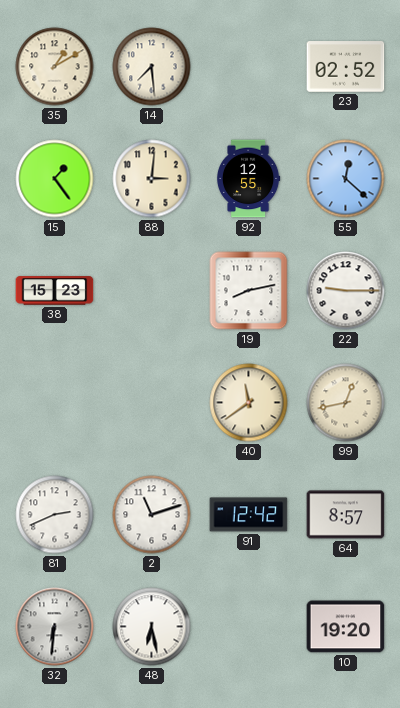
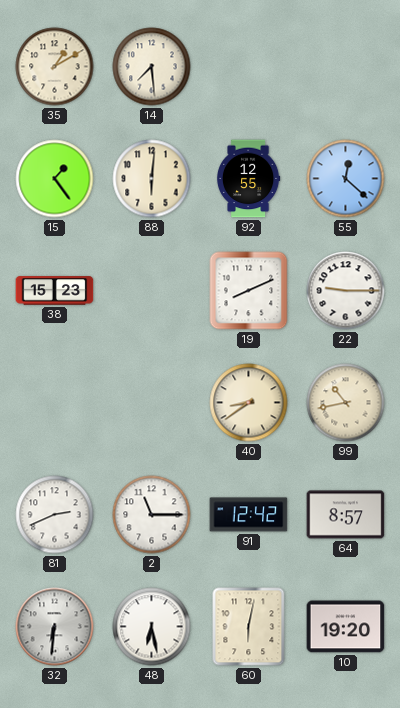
23: 02:52 -> none (346, 67)
88: 3:01 -> 6:01 (152, 179)
19: 8:13 -> 8:11 (249, 291)
40: 11:39 -> 8:39 (249, 403)
99: 12:43 -> 10:43 (346, 403)
2: 11:12 -> 11:15 (152, 515)
60: none -> 6:02 (249, 627)
